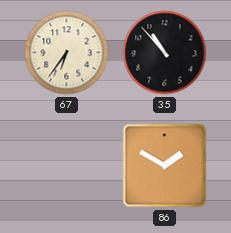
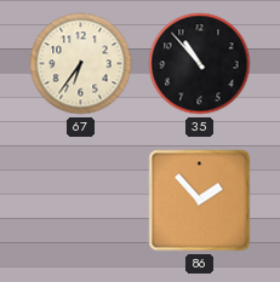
86: 1:50 -> 1:53 (200, 201)
